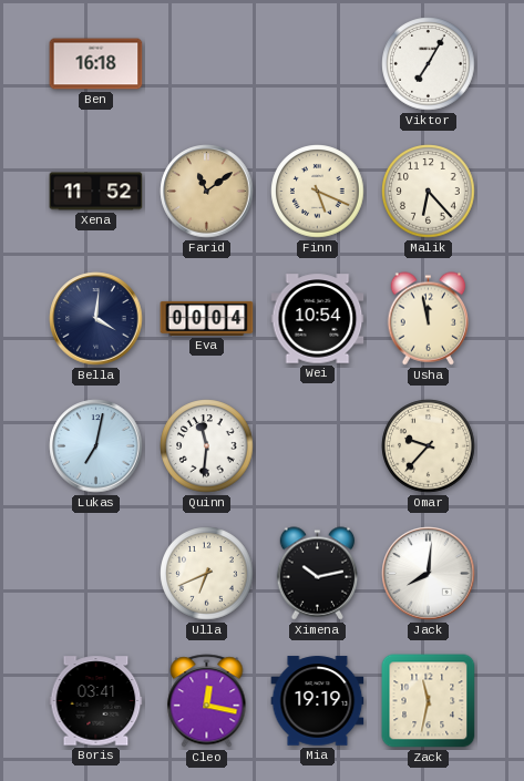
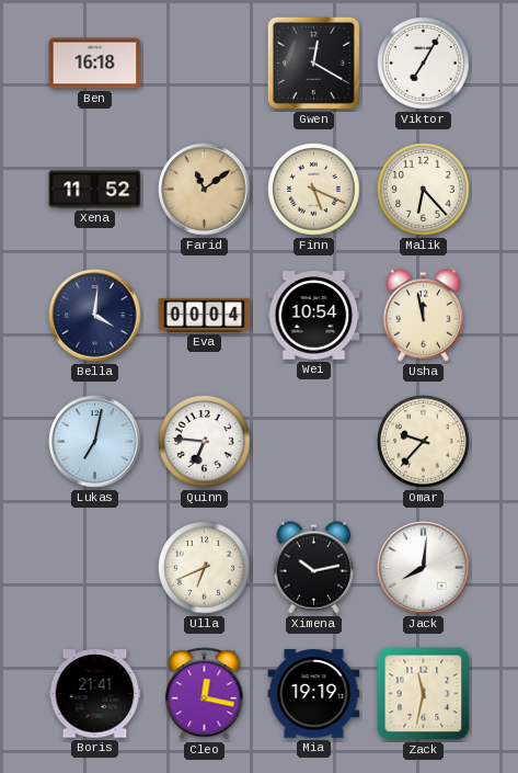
Gwen: none -> 12:20 (313, 62)
Quinn: 11:31 -> 6:46 (205, 442)
Boris: 03:41 -> 21:41 (95, 694)
